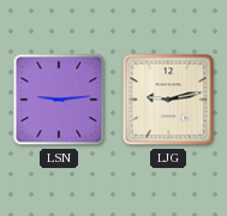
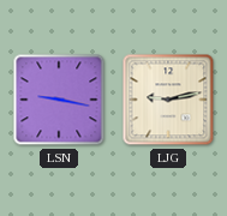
LSN: 9:14 -> 9:17 (59, 100)
